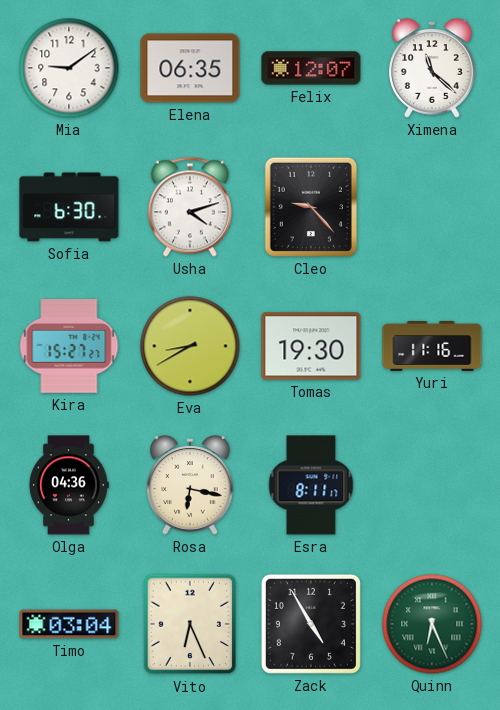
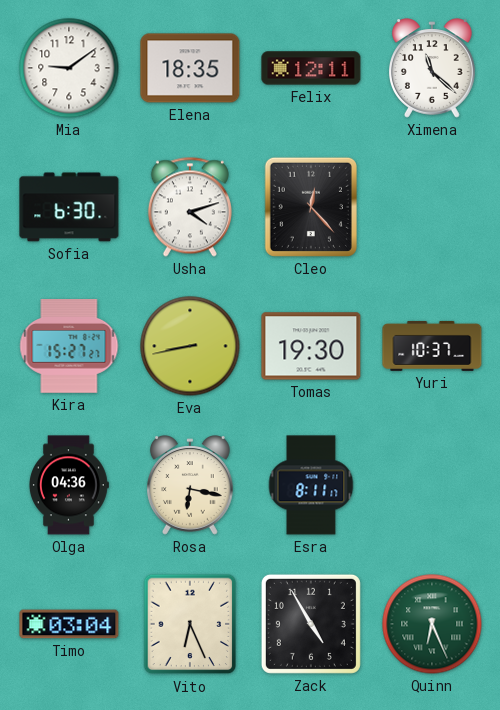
Elena: 06:35 -> 18:35 (190, 68)
Felix: 12:07 -> 12:11 (311, 68)
Cleo: 9:23 -> 12:23 (311, 207)
Eva: 8:40 -> 8:43 (190, 346)
Yuri: 11:16 -> 10:37 (432, 346)
